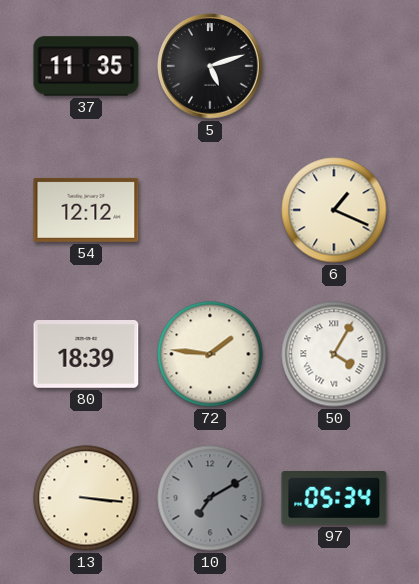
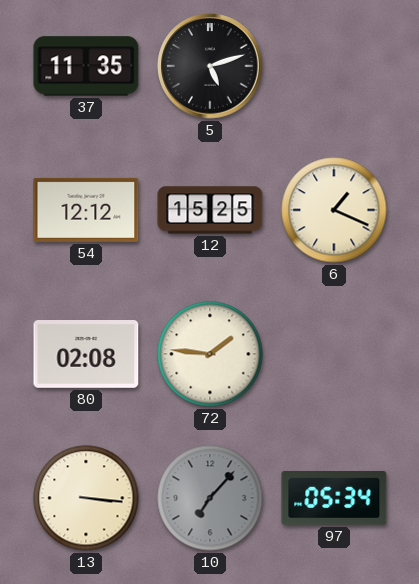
12: none -> 15:25 (210, 210)
80: 18:39 -> 02:08 (86, 355)
50: 4:05 -> none (334, 354)
10: 7:10 -> 7:07 (210, 498)
